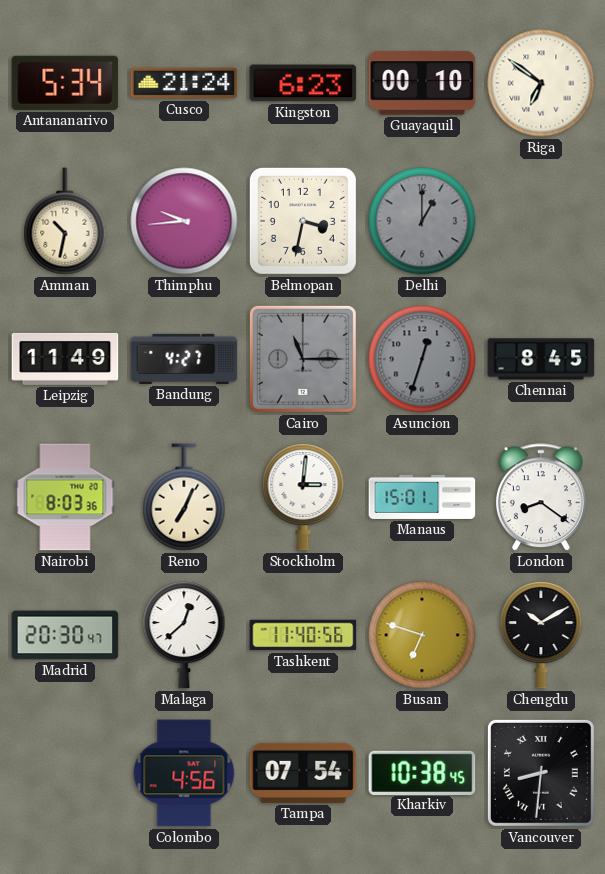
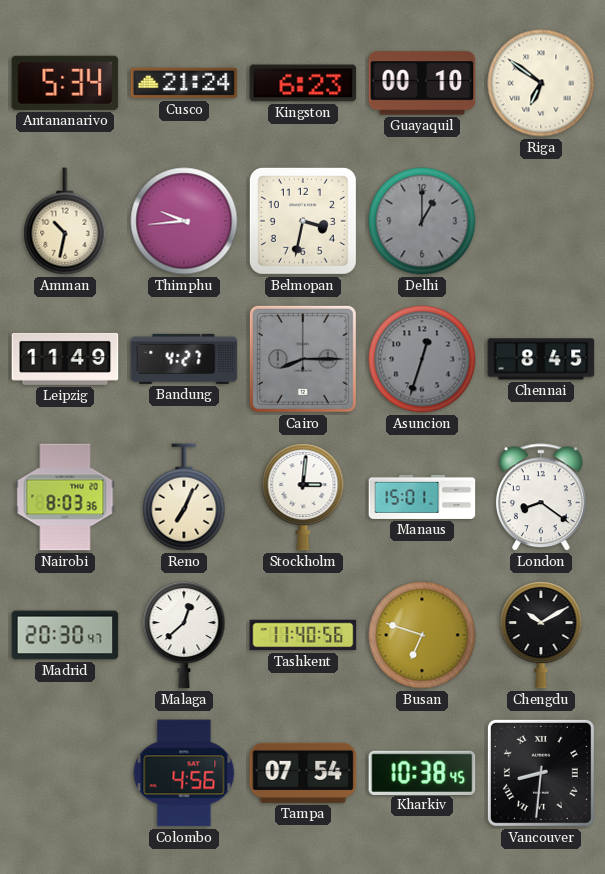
Cairo: 11:15 -> 8:15 (303, 359)
